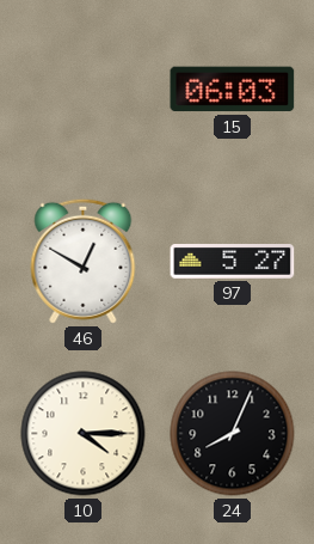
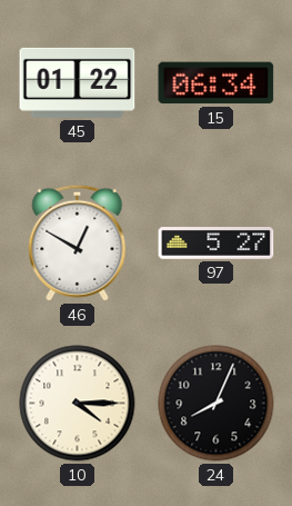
45: none -> 01:22 (78, 82)
15: 06:03 -> 06:34 (217, 83)
